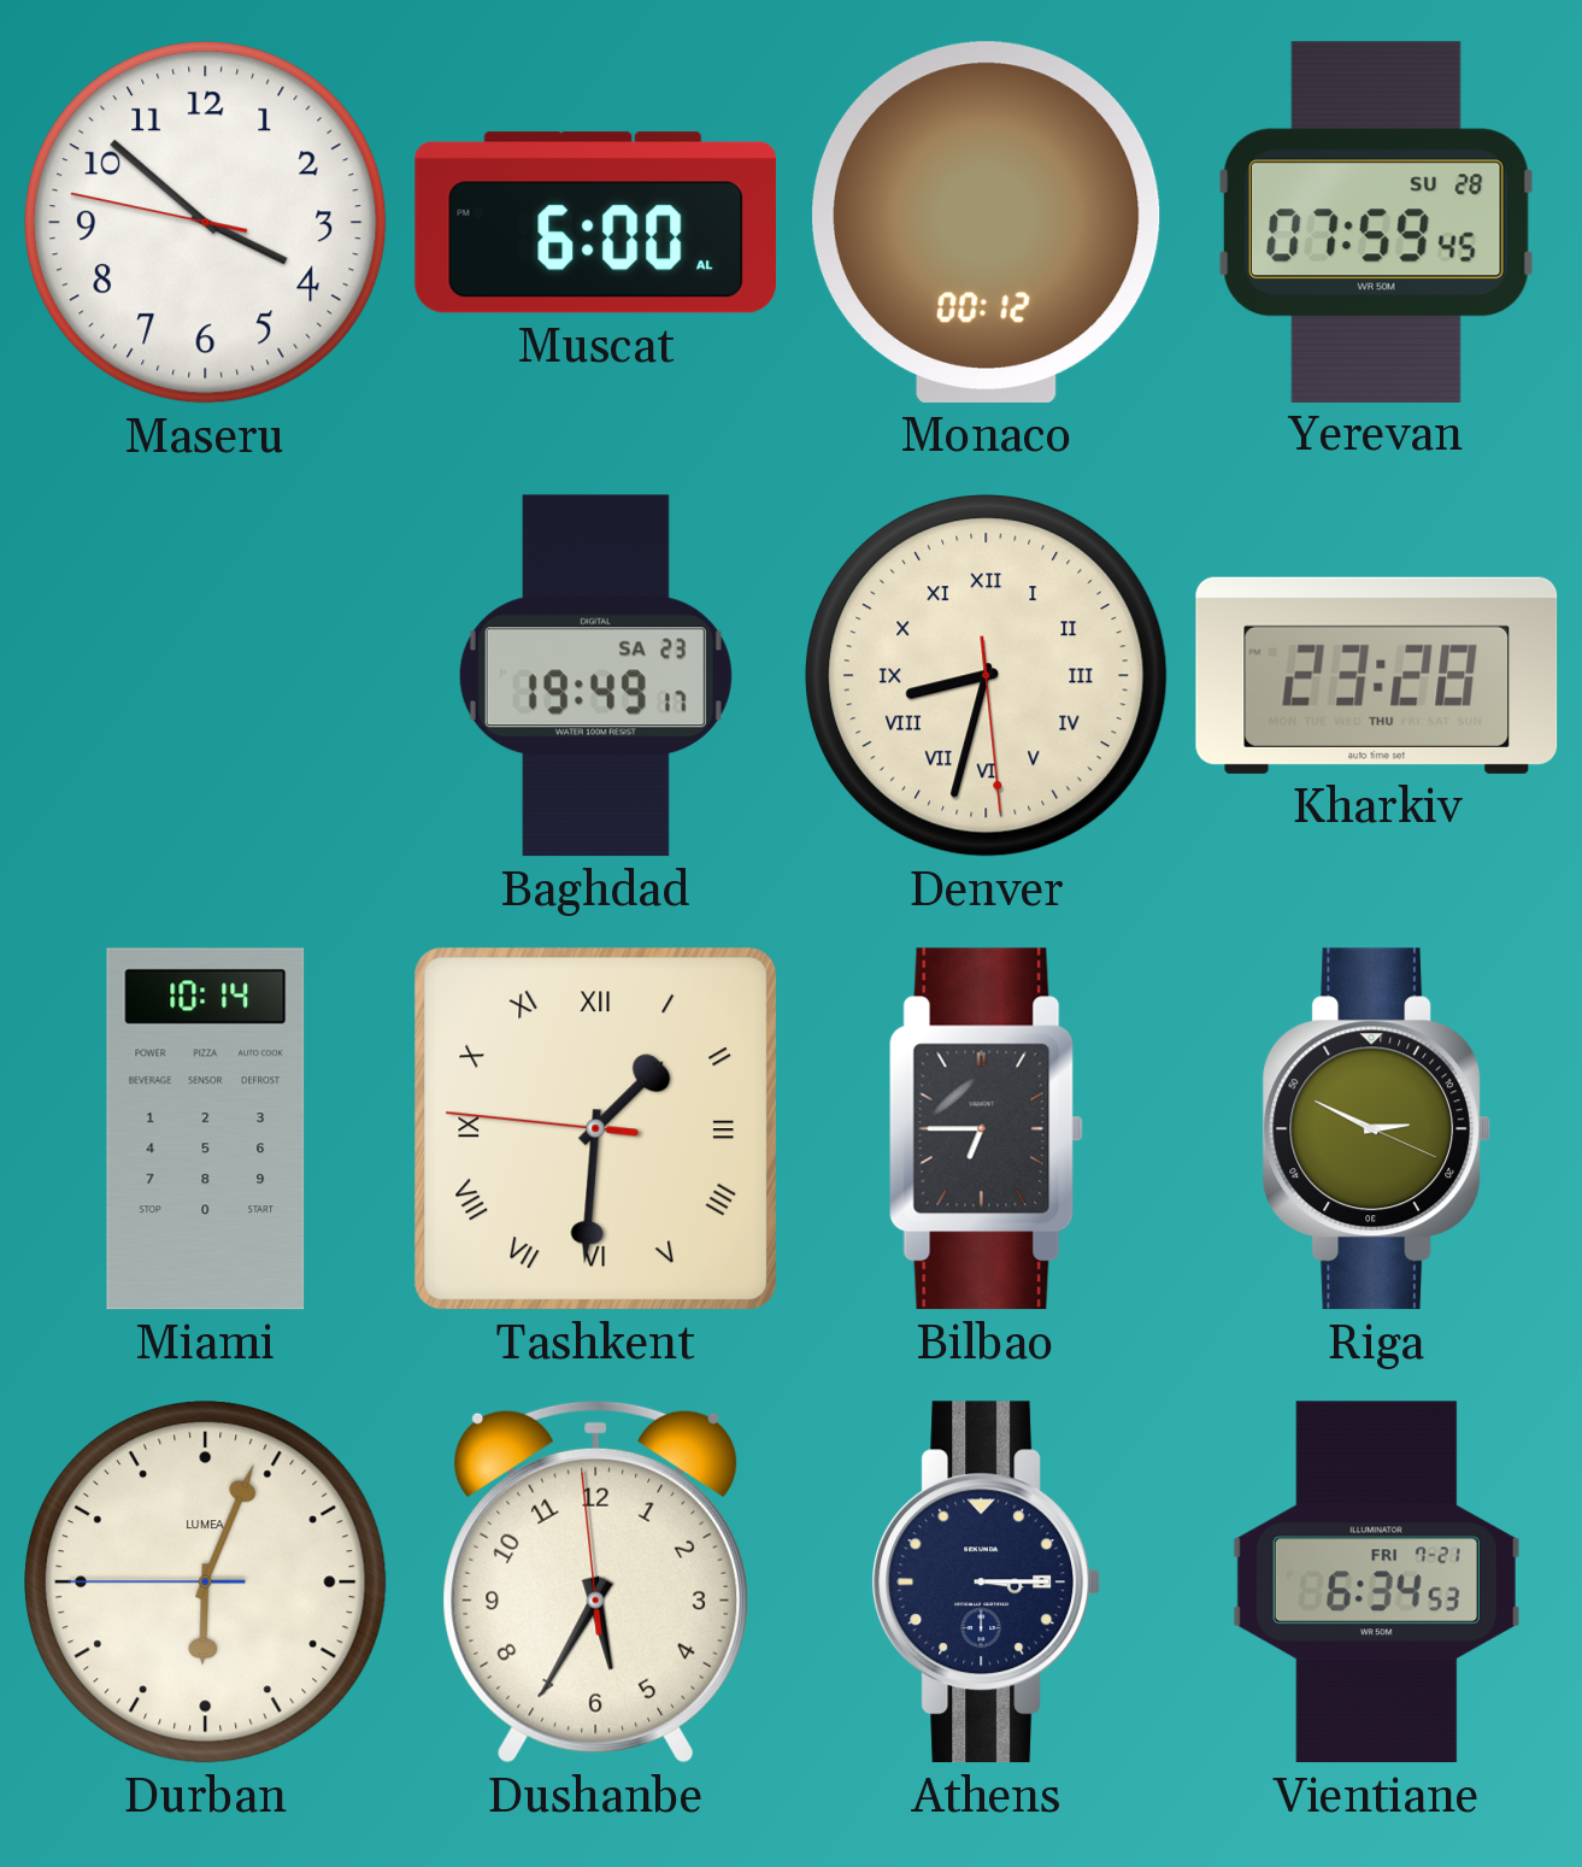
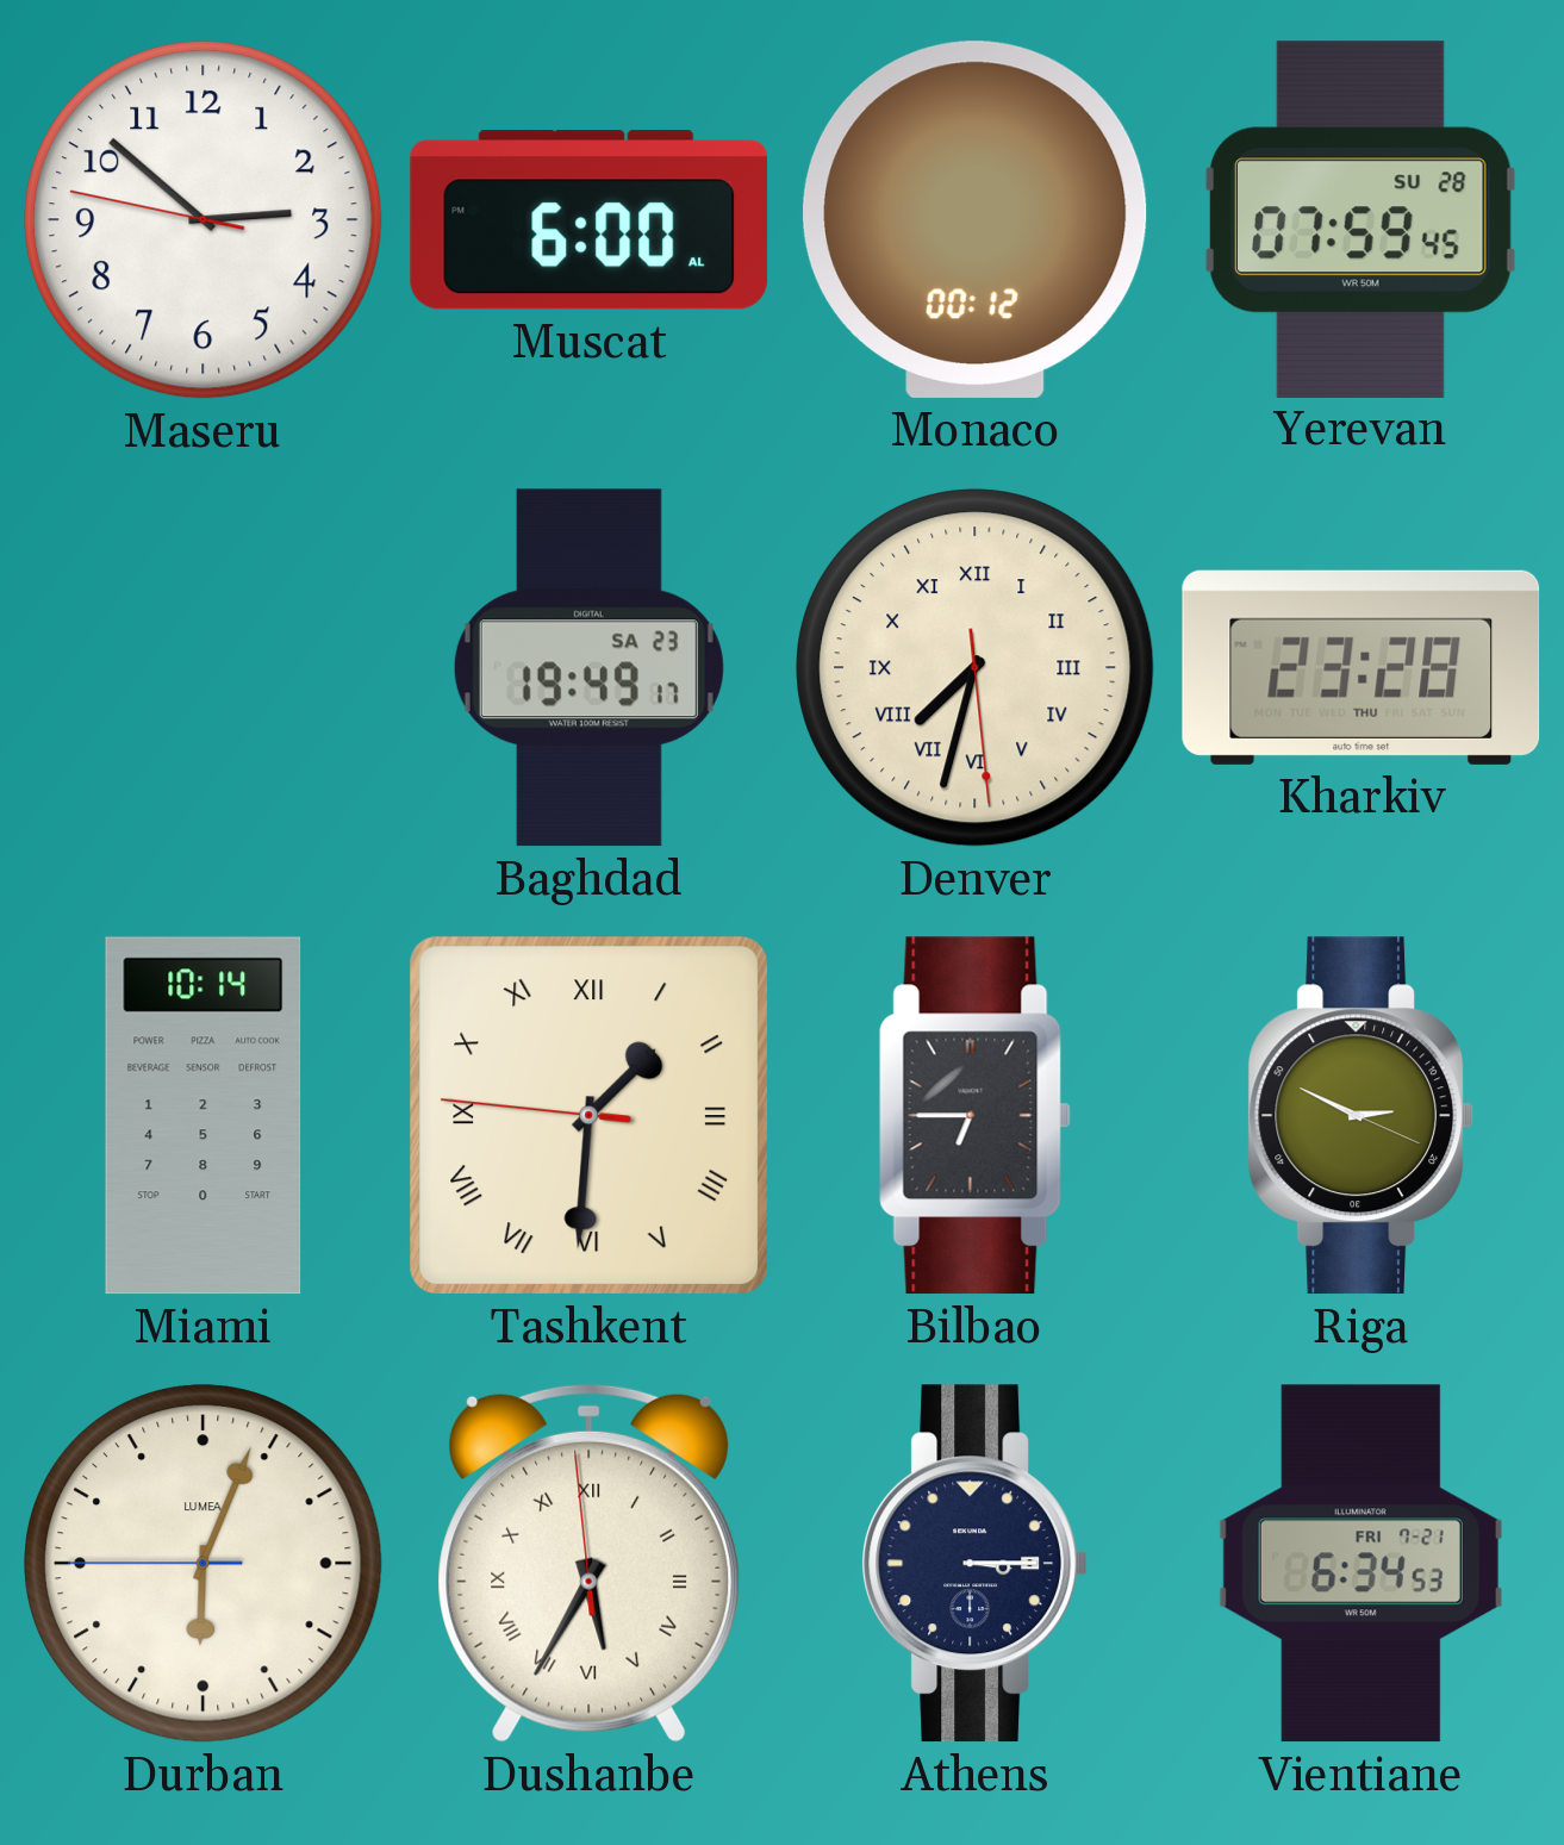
Maseru: 3:51 -> 2:51 (204, 220)
Denver: 8:32 -> 7:32 (976, 668)
Dushanbe numerals: Arabic -> Roman (590, 1563)
